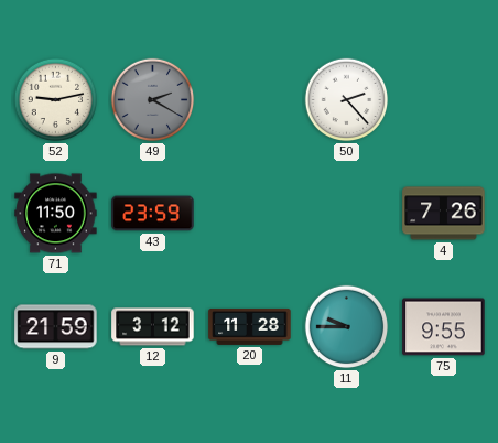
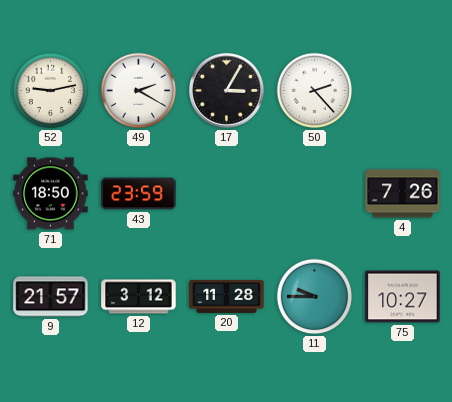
49 dial: grey -> white (139, 91)
17: none -> 3:05 (226, 90)
71: 11:50 -> 18:50 (51, 194)
9: 21:59 -> 21:57 (51, 297)
75: 9:55 -> 10:27 (403, 297)
